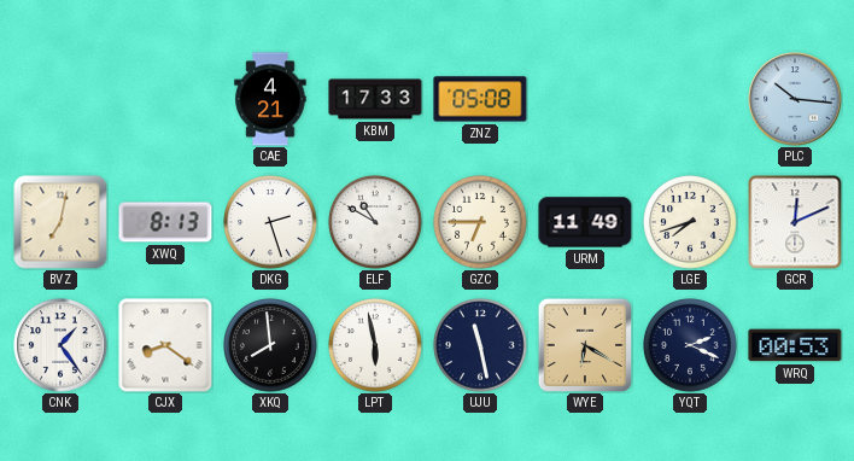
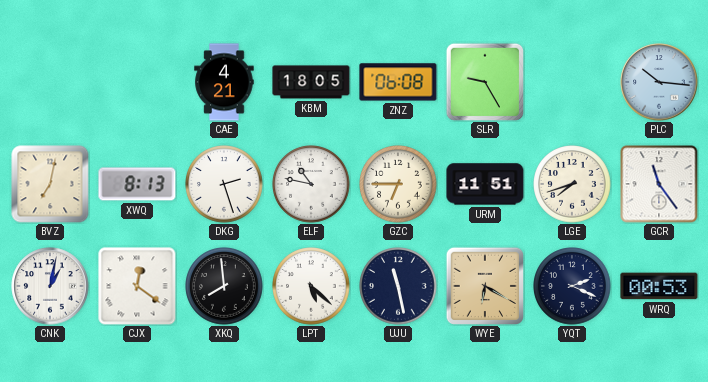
KBM: 17:33 -> 18:05 (311, 82)
ZNZ: 05:08 -> 06:08 (398, 82)
SLR: none -> 9:25 (484, 81)
ELF: 10:50 -> 10:47 (311, 184)
URM: 11:49 -> 11:51 (485, 184)
GCR: 12:11 -> 11:24 (659, 184)
CNK: 1:24 -> 1:02 (50, 286)
CJX: 8:21 -> 12:21 (137, 286)
LPT: 5:58 -> 5:22 (311, 286)
